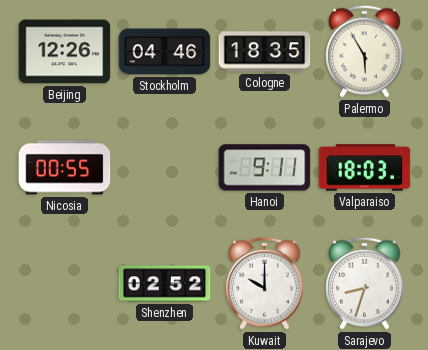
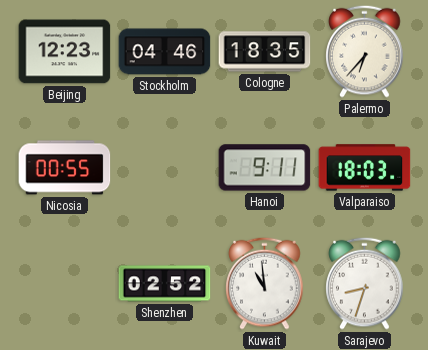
Beijing: 12:26 -> 12:23 (65, 52)
Palermo: 5:55 -> 6:37 (365, 51)
Kuwait: 10:00 -> 10:59 (265, 283)
